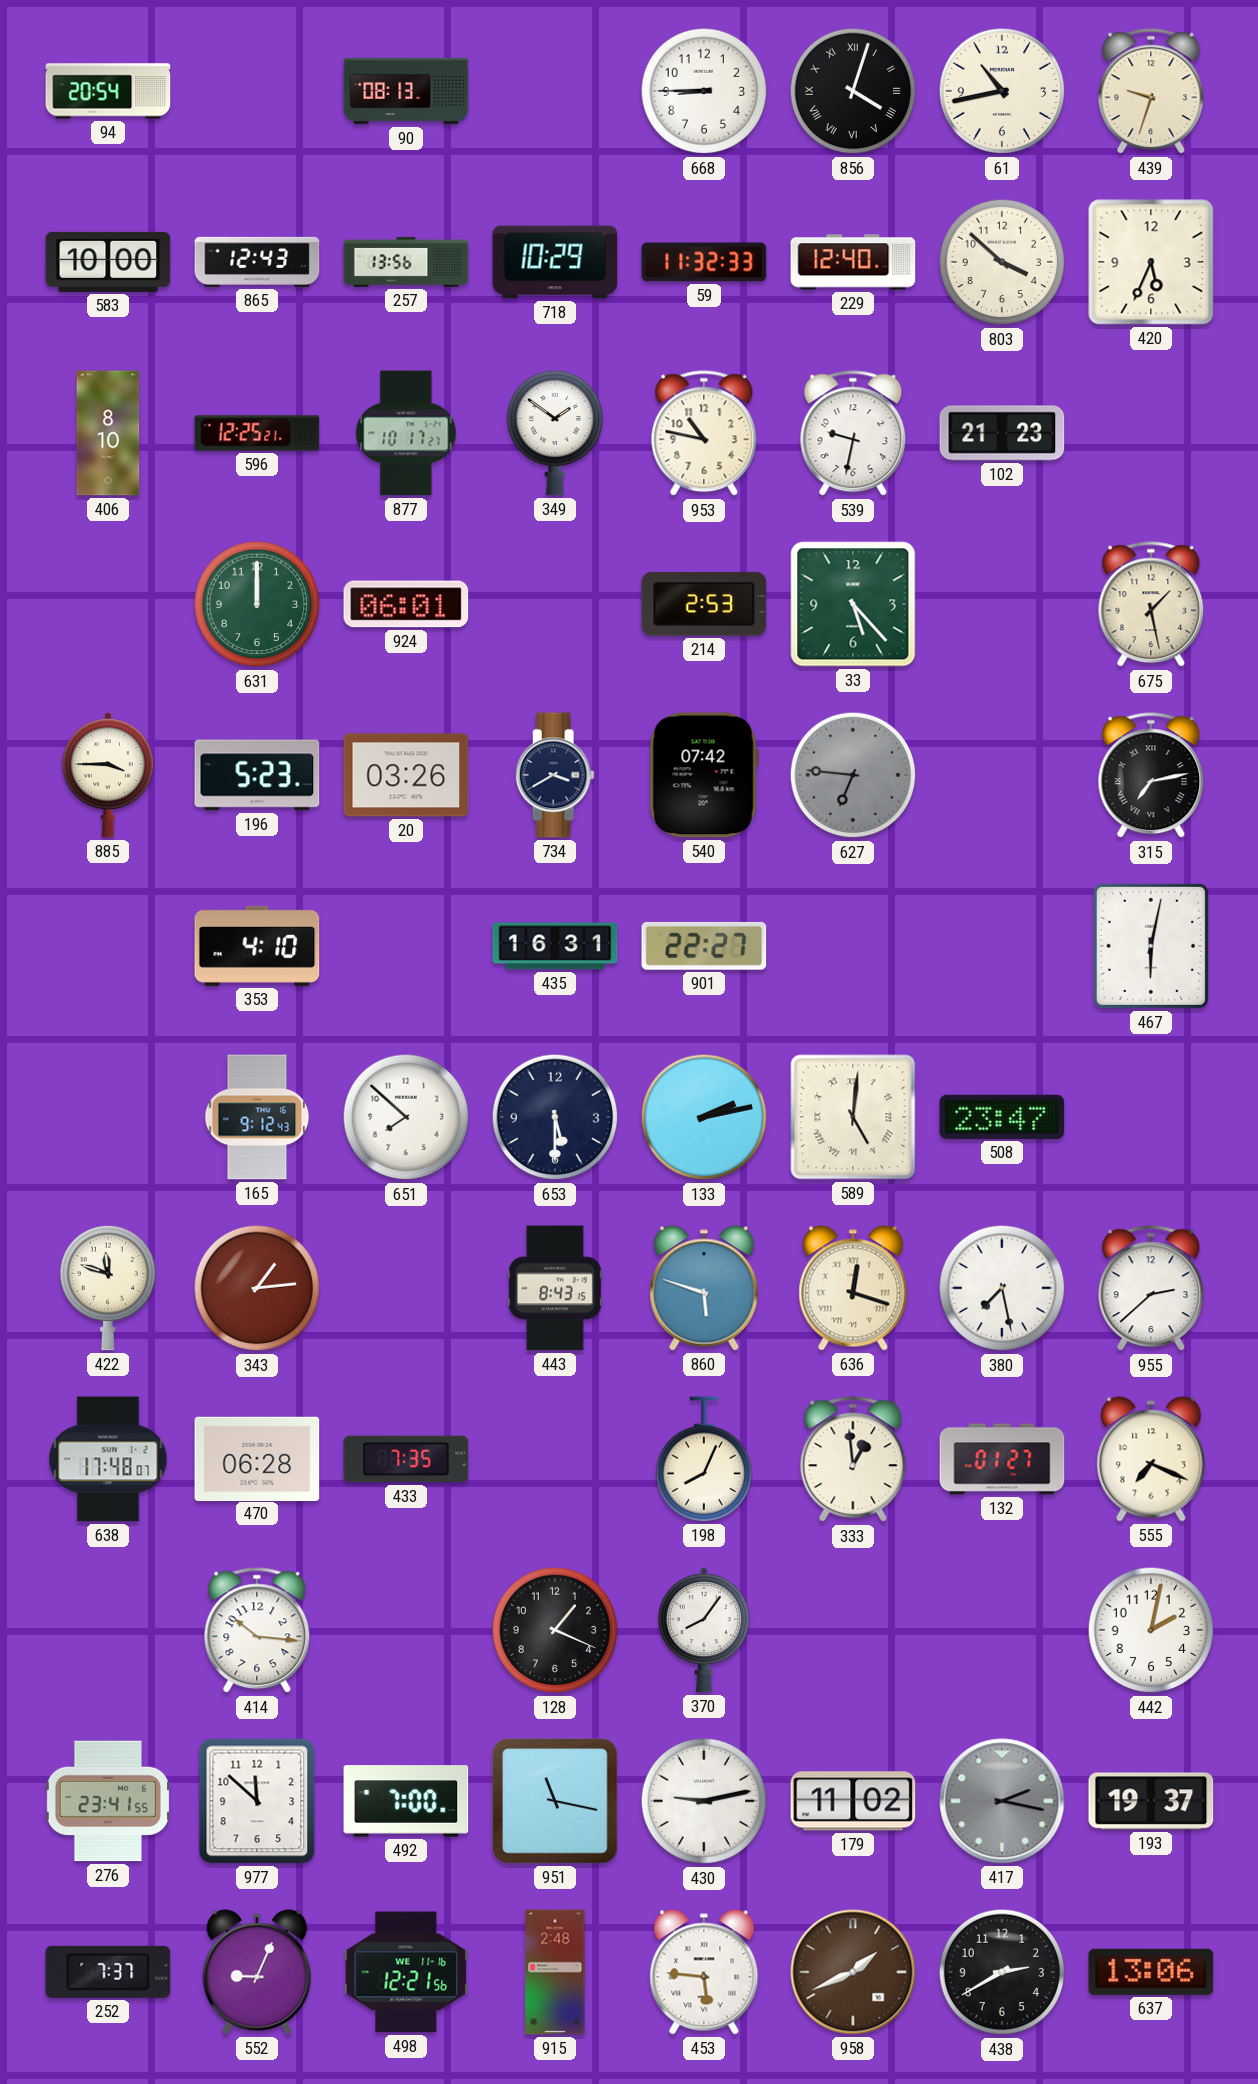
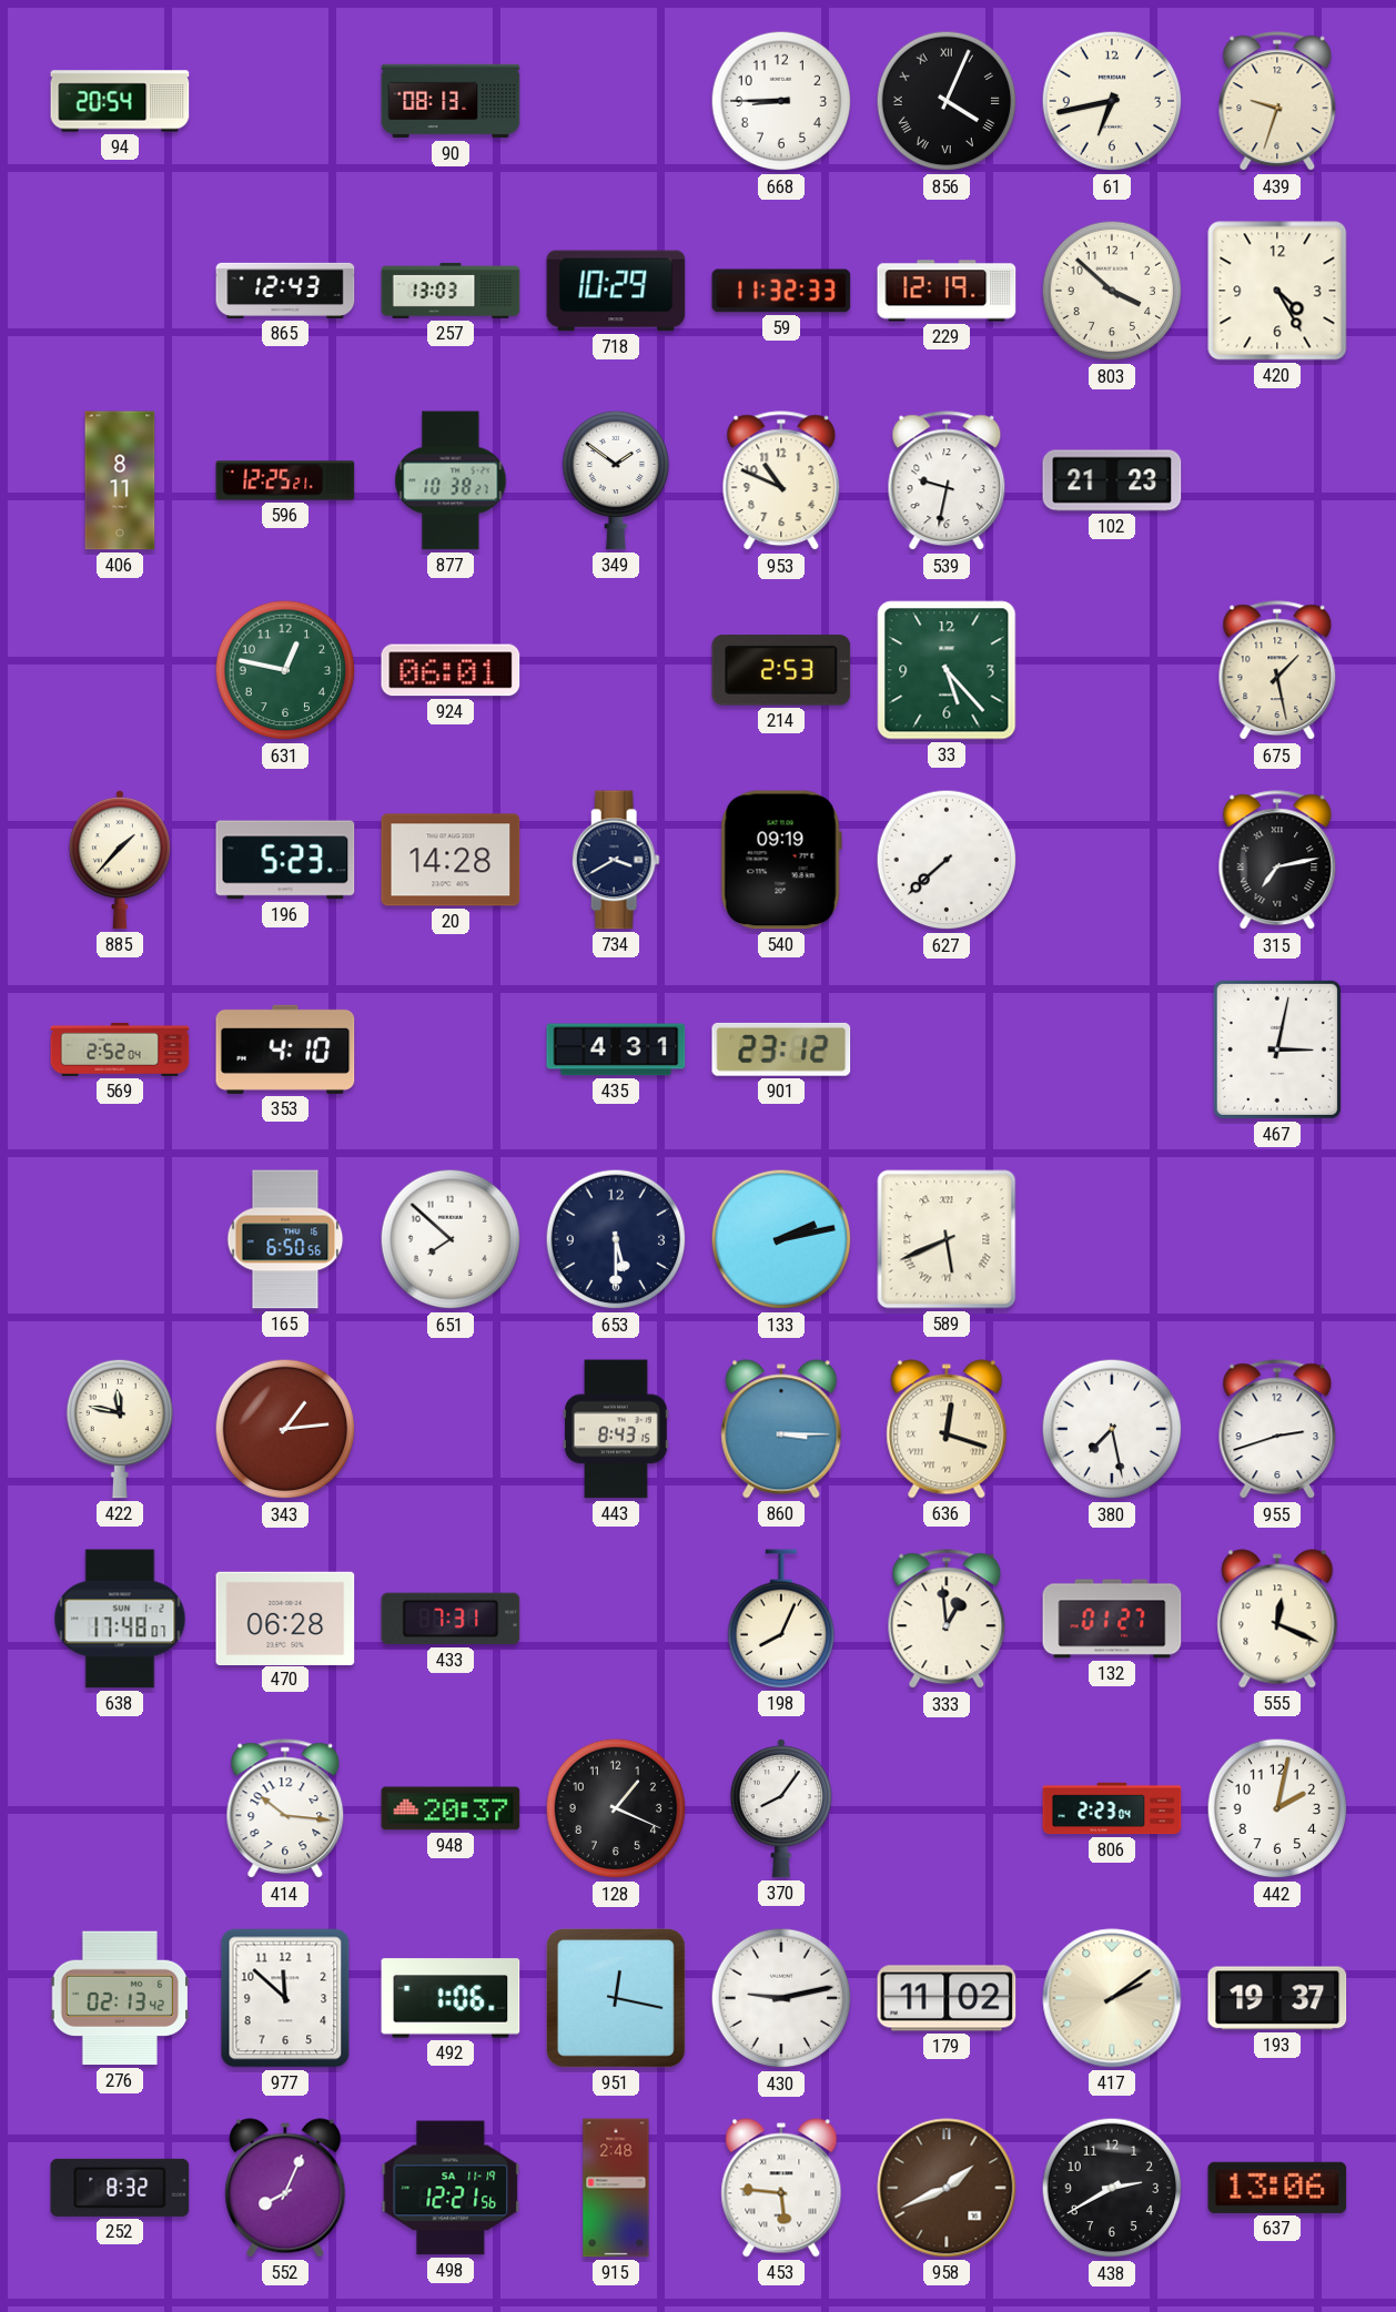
856: 4:03 -> 4:04 (947, 101)
61: 10:43 -> 6:43 (1112, 101)
583: 10:00 -> none (108, 262)
257: 13:56 -> 13:03 (451, 291)
229: 12:40 -> 12:19 (947, 291)
420: 5:34 -> 4:25 (1277, 291)
406: 8:10 -> 8:11 (120, 480)
877: 10:17 -> 10:38 (451, 480)
953: 10:47 -> 10:49 (781, 481)
631: 12:00 -> 12:47 (285, 670)
885: 3:45 -> 1:37 (120, 860)
20: 03:26 -> 14:28 (451, 860)
540: 07:42 -> 09:19 (781, 860)
627: 6:46 -> 7:38 (947, 860)
627 dial: grey -> white (947, 860)
569: none -> 2:52 (120, 1049)
435: 16:31 -> 4:31 (616, 1049)
901: 22:27 -> 23:12 (781, 1049)
467: 6:02 -> 3:02 (1277, 1049)
165: 9:12 -> 6:50 (285, 1239)
589: 5:01 -> 5:41 (947, 1239)
508: 23:47 -> none (1002, 1117)
422: 11:48 -> 11:47 (119, 1429)
860: 5:48 -> 3:15 (781, 1429)
955: 2:38 -> 2:42 (1277, 1430)
433: 7:35 -> 7:31 (451, 1619)
555: 7:19 -> 12:19 (1277, 1619)
948: none -> 20:37 (451, 1808)
806: none -> 2:23 (1112, 1808)
276: 23:41 -> 02:13 (120, 1998)
492: 7:00 -> 1:06 (451, 1998)
951: 11:17 -> 12:17 (617, 1999)
417: 2:17 -> 2:09 (1112, 1998)
417 dial: grey -> cream (1112, 1998)
252: 7:37 -> 8:32 (120, 2188)
552: 9:04 -> 8:04 (285, 2188)
498 date: WE 11-16 -> SA 11-19 (451, 2188)
